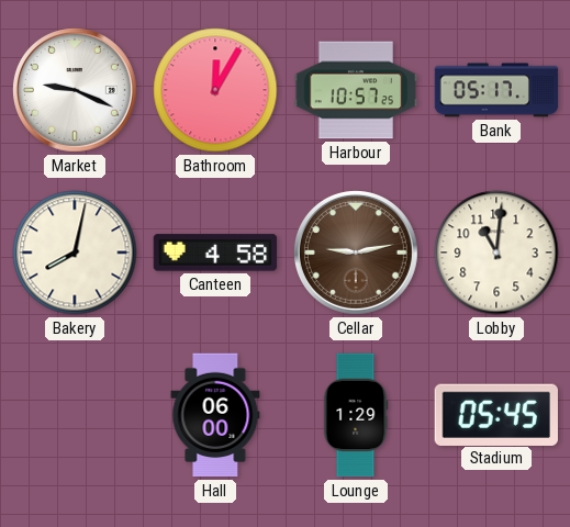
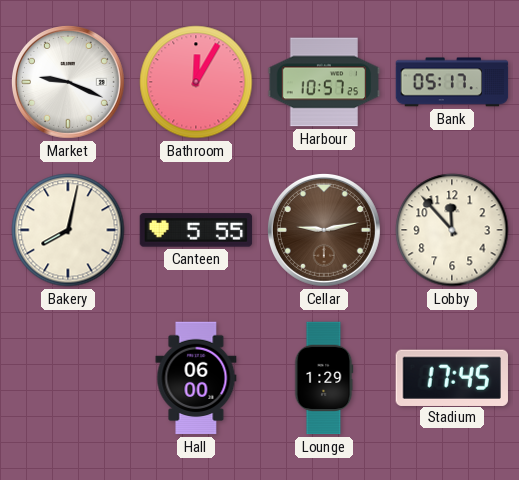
Canteen: 4:58 -> 5:55 (196, 230)
Lobby: 11:01 -> 11:53 (452, 230)
Stadium: 05:45 -> 17:45 (452, 377)
